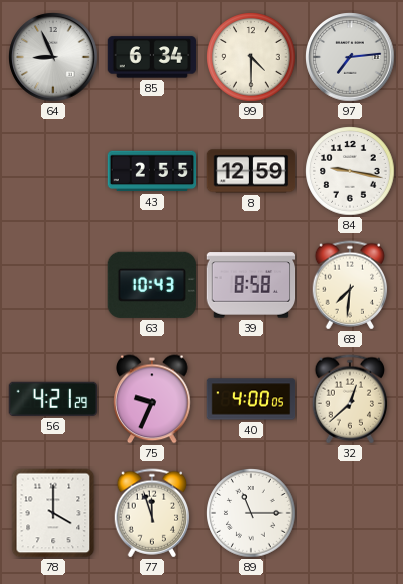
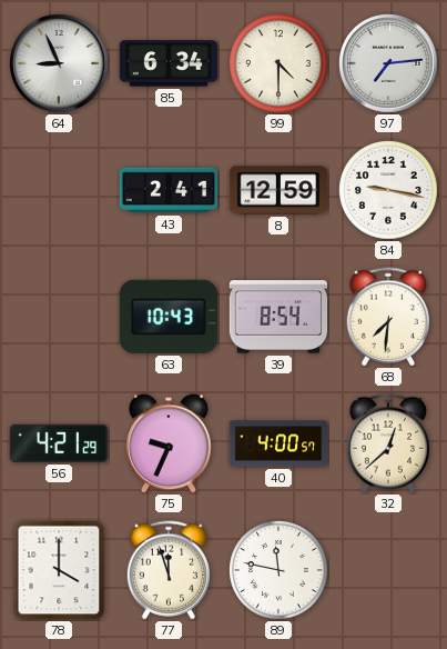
43: 2:55 -> 2:41 (169, 190)
39: 8:58 -> 8:54 (278, 317)
40: 4:00:05 -> 4:00:57 (278, 443)
89: 11:15 -> 11:47 (278, 570)
